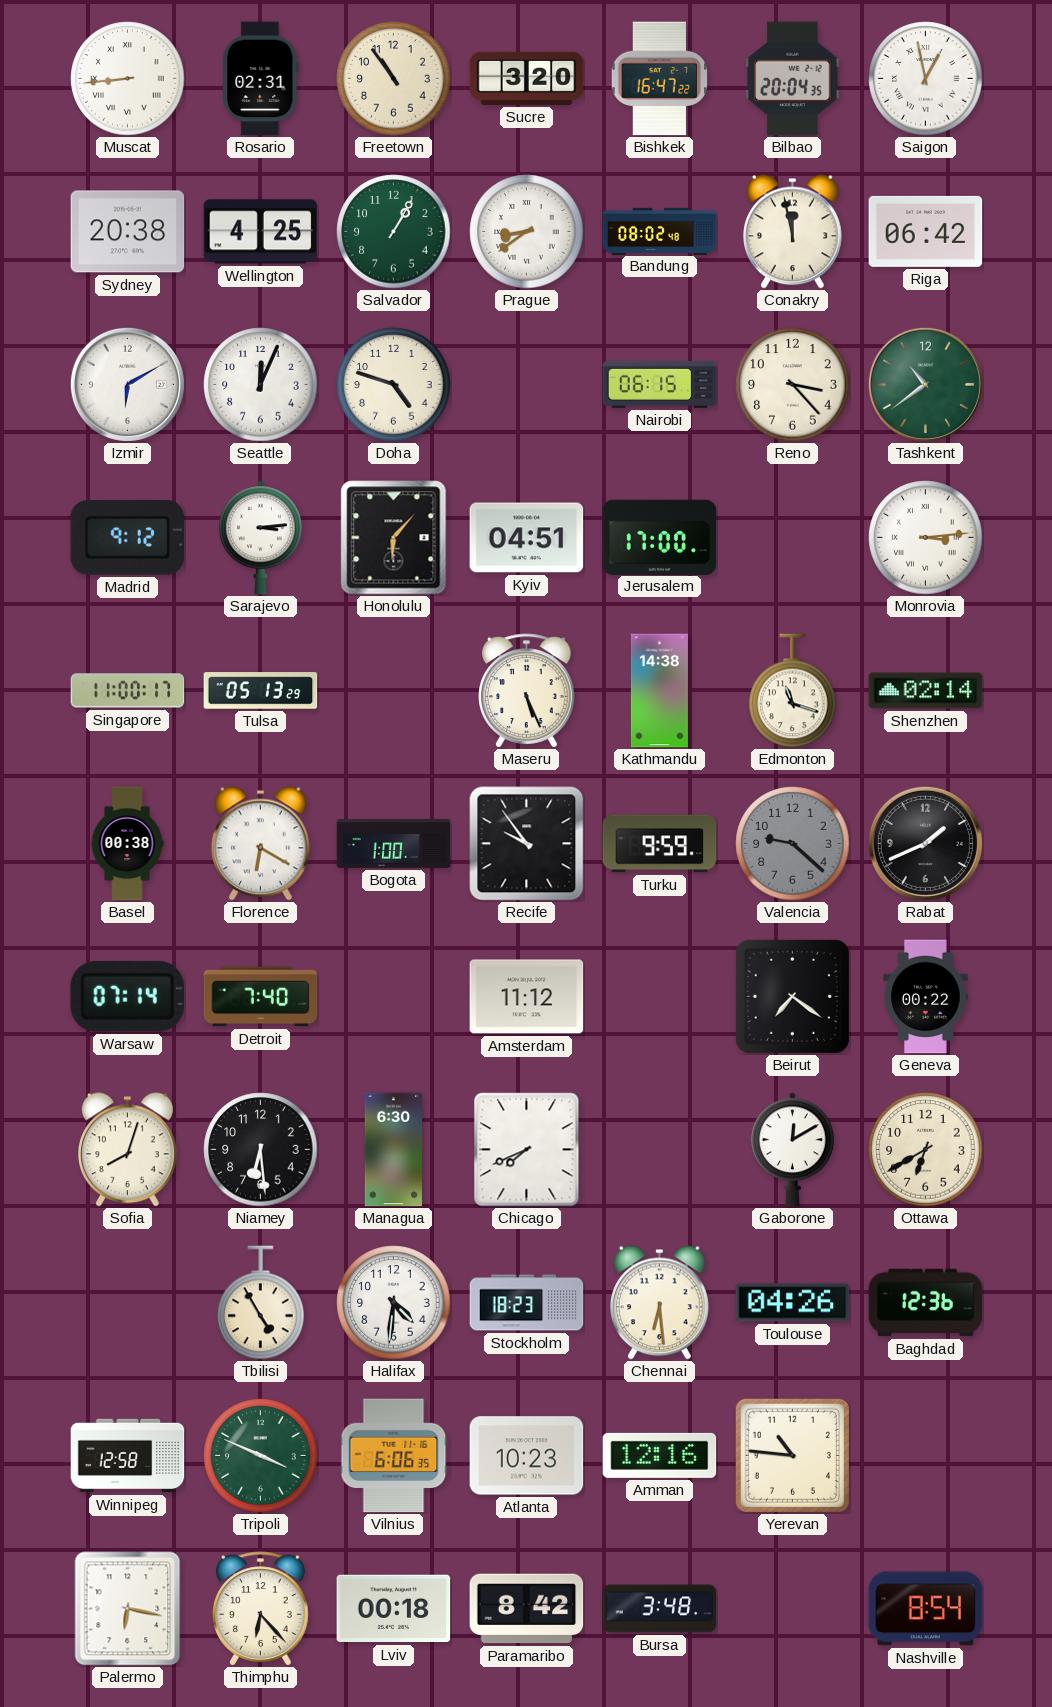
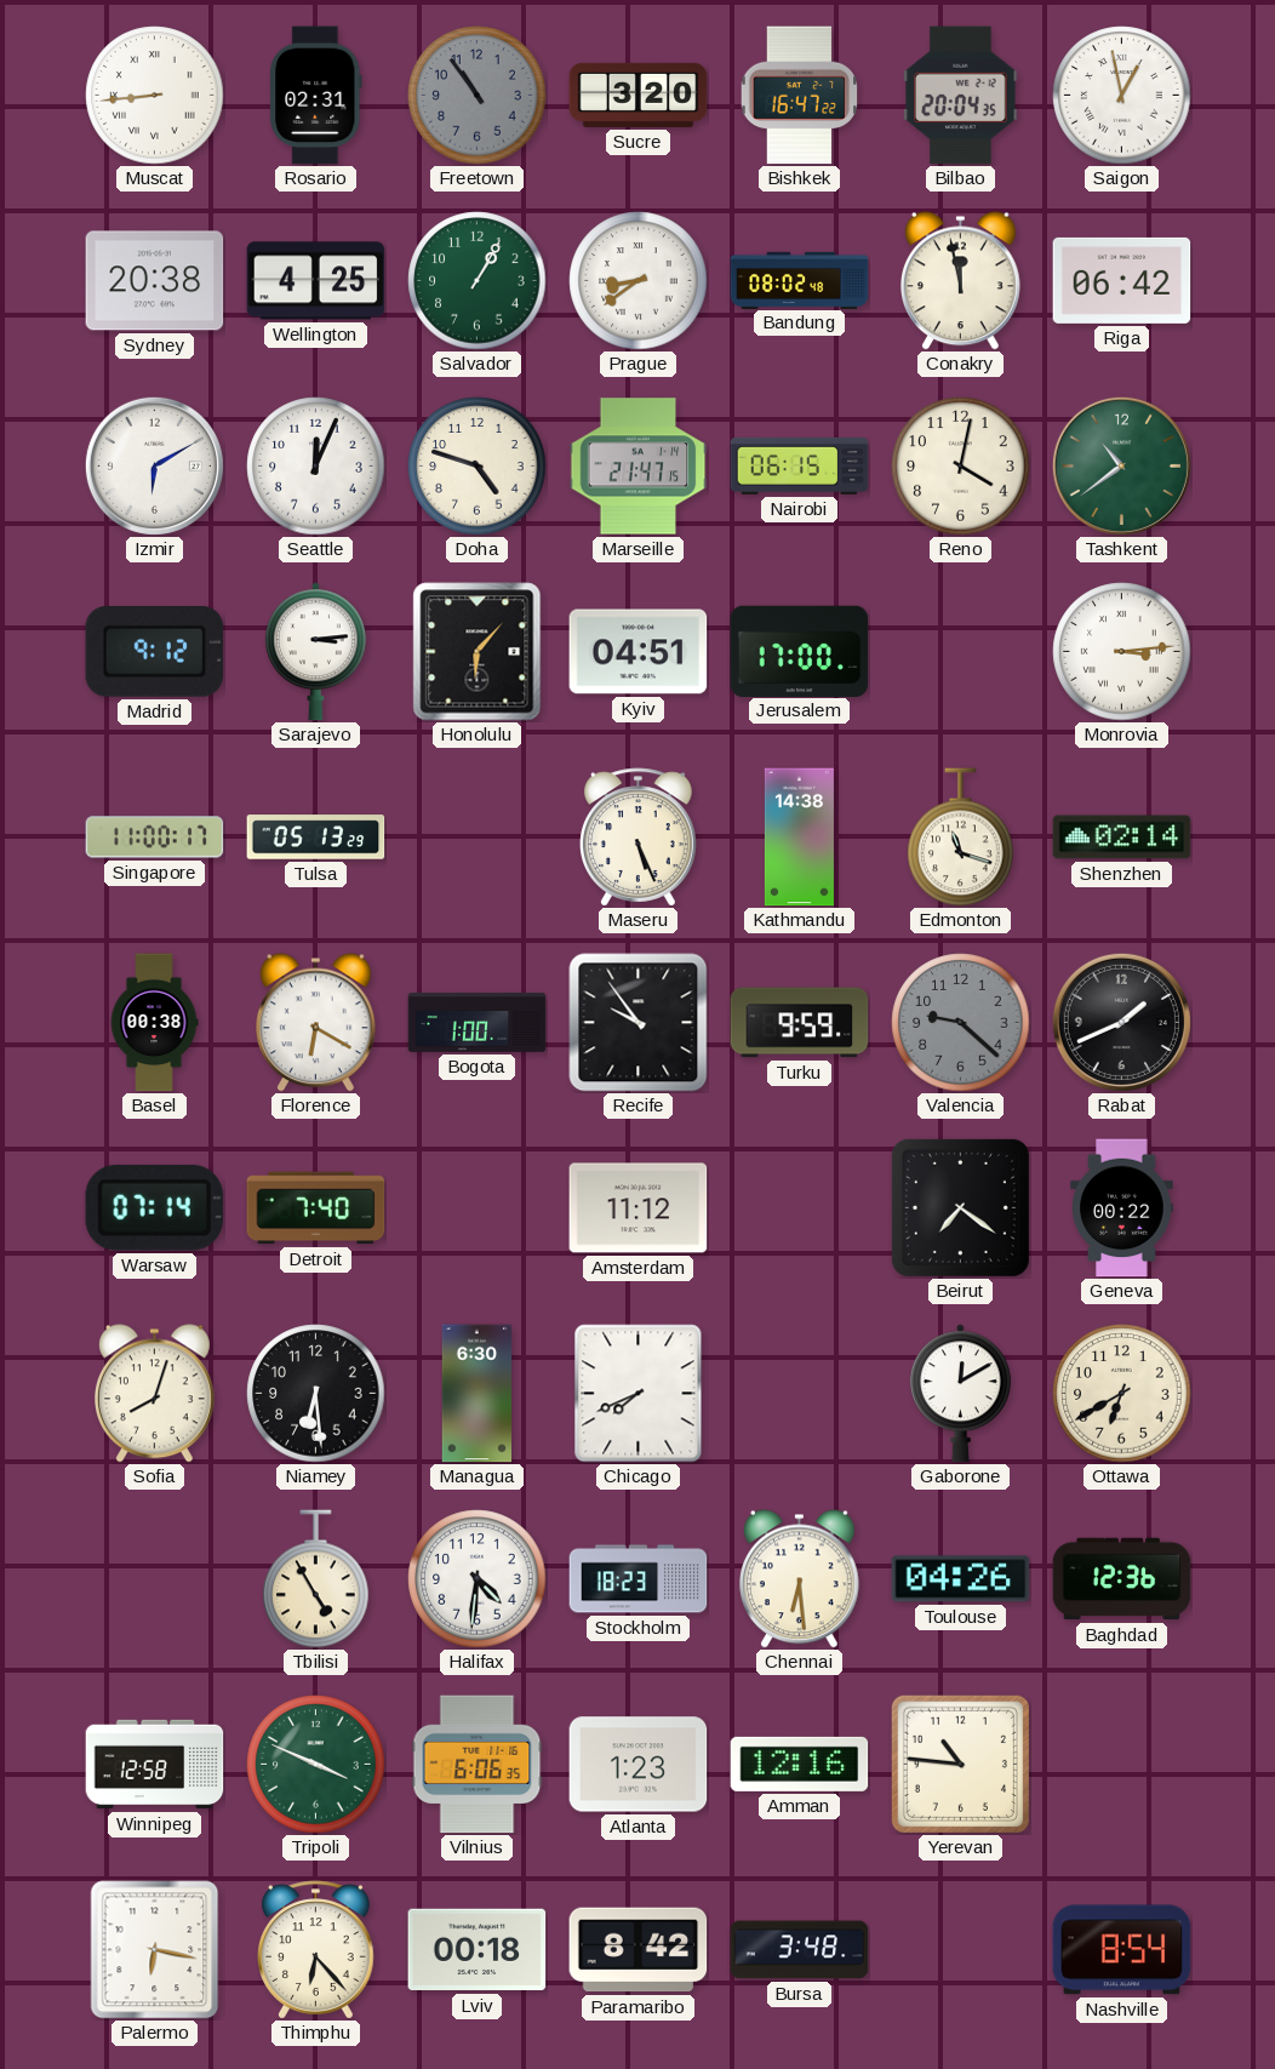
Freetown dial: cream -> grey (478, 96)
Marseille: none -> 21:47 (639, 467)
Reno: 3:23 -> 4:02 (961, 467)
Atlanta: 10:23 -> 1:23 (639, 1765)
